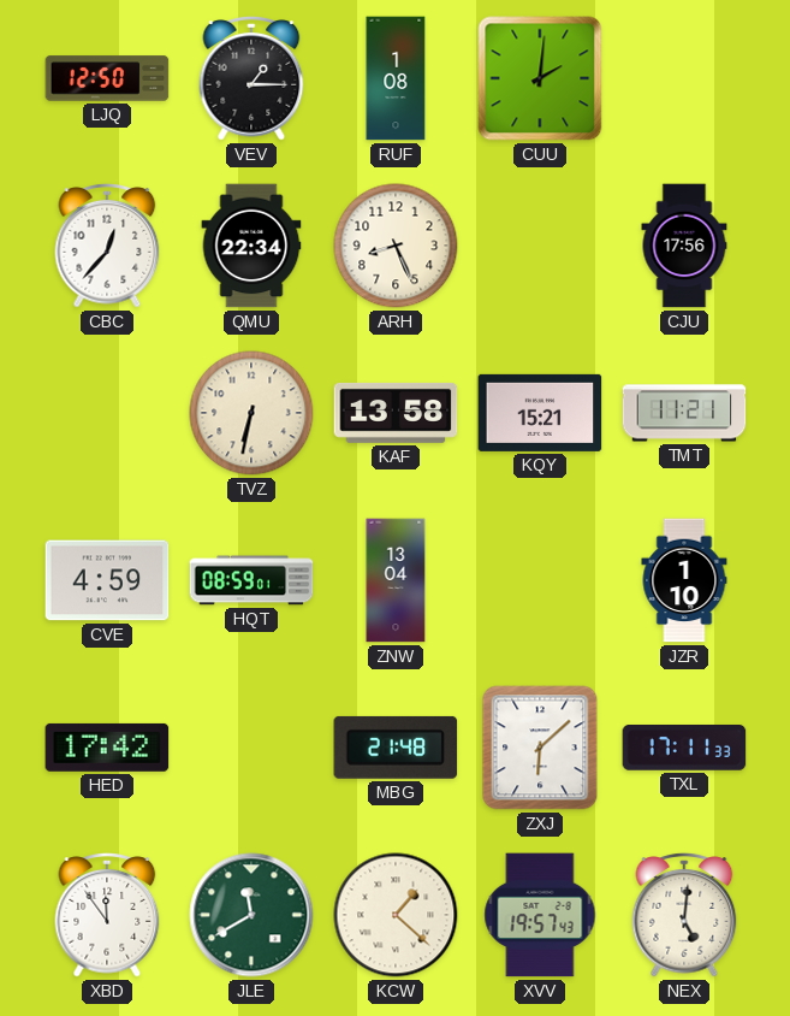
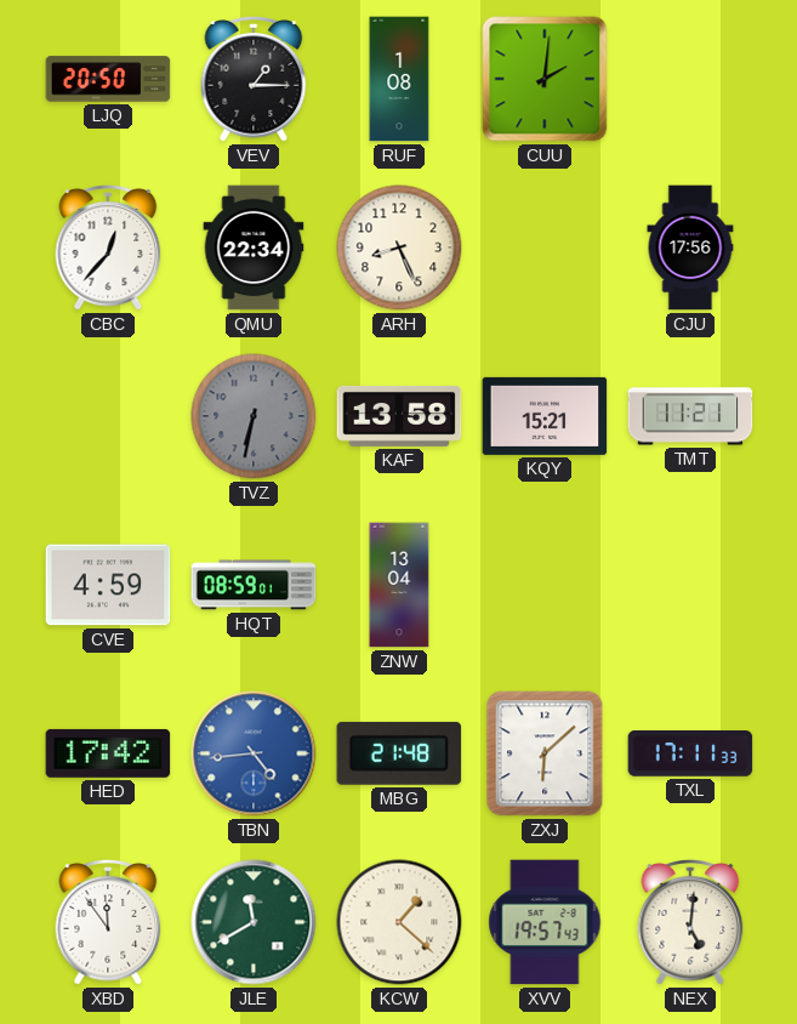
LJQ: 12:50 -> 20:50 (108, 79)
TVZ dial: cream -> grey (254, 416)
JZR: 1:10 -> none (684, 580)
TBN: none -> 4:44 (254, 753)
